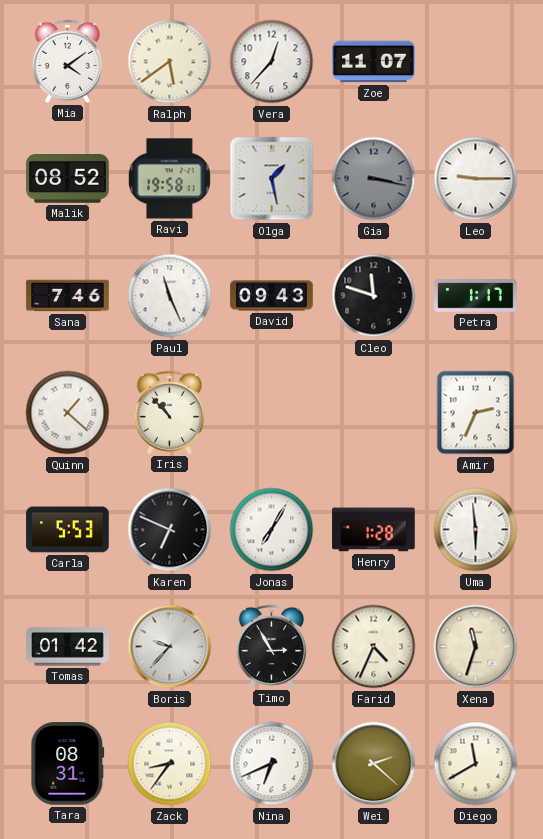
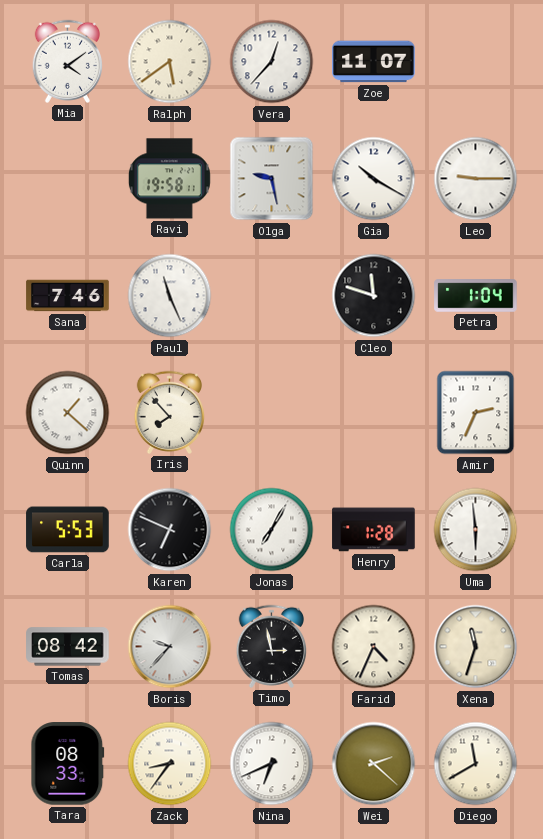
Malik: 08:52 -> none (68, 179)
Olga: 1:28 -> 9:28 (272, 179)
Gia: 3:17 -> 10:20 (374, 179)
Gia dial: grey -> white (374, 179)
David: 09:43 -> none (272, 296)
Petra: 1:17 -> 1:04 (476, 296)
Iris: 10:53 -> 7:53 (169, 412)
Tomas: 01:42 -> 08:42 (68, 647)
Timo: 2:55 -> 2:58 (271, 646)
Tara: 08:31 -> 08:33 (68, 764)
